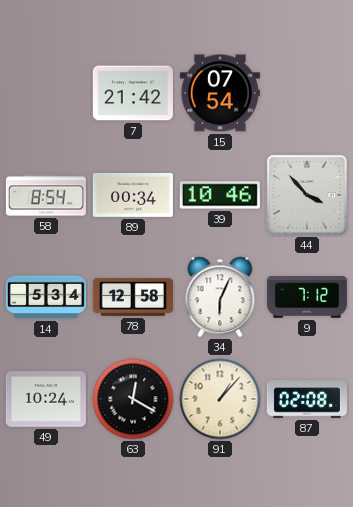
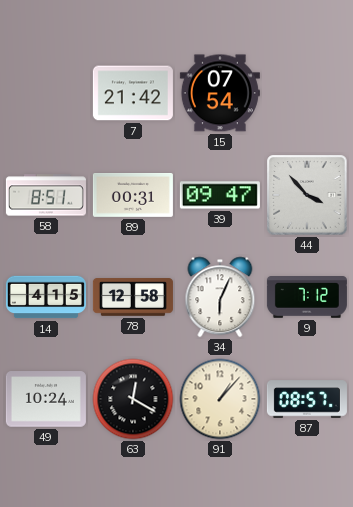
58: 8:54 -> 8:51 (46, 195)
89: 00:34 -> 00:31 (133, 196)
39: 10:46 -> 09:47 (220, 195)
14: 5:34 -> 4:15 (46, 297)
87: 02:08 -> 08:57 (307, 399)
